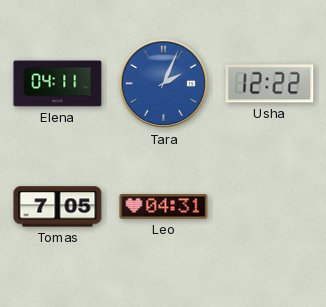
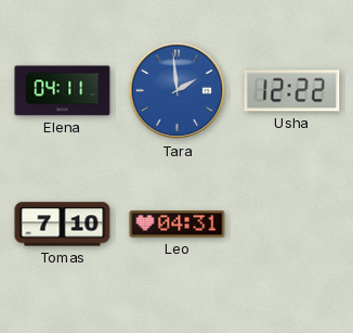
Tara: 2:04 -> 1:59 (178, 91)
Tomas: 7:05 -> 7:10 (63, 225)
